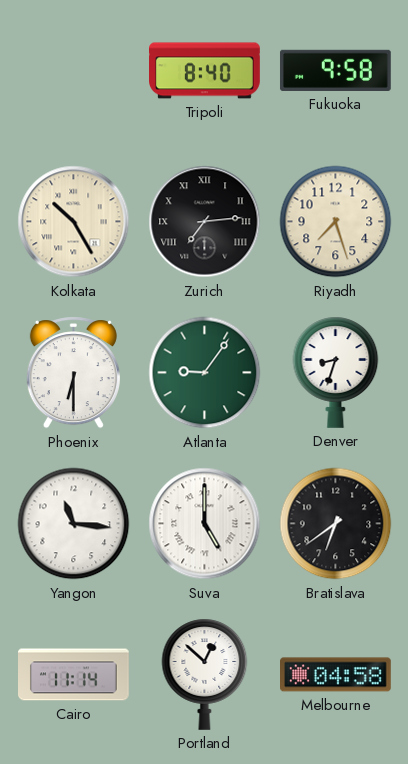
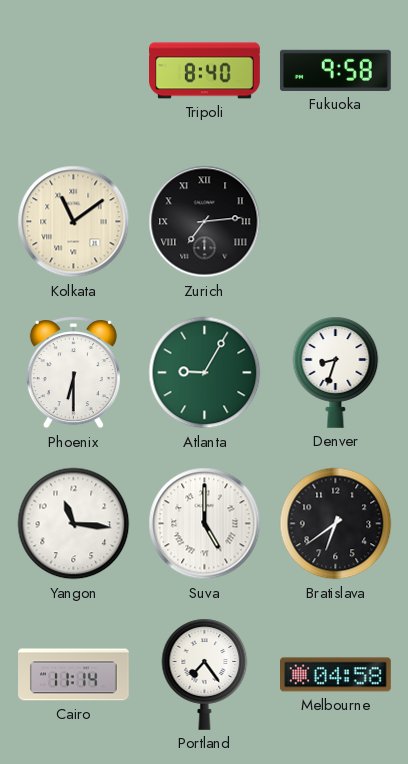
Kolkata: 10:25 -> 11:09 (74, 222)
Riyadh: 7:27 -> none (336, 222)
Atlanta: 9:06 -> 9:05 (205, 373)
Portland: 12:52 -> 7:24 (205, 674)
